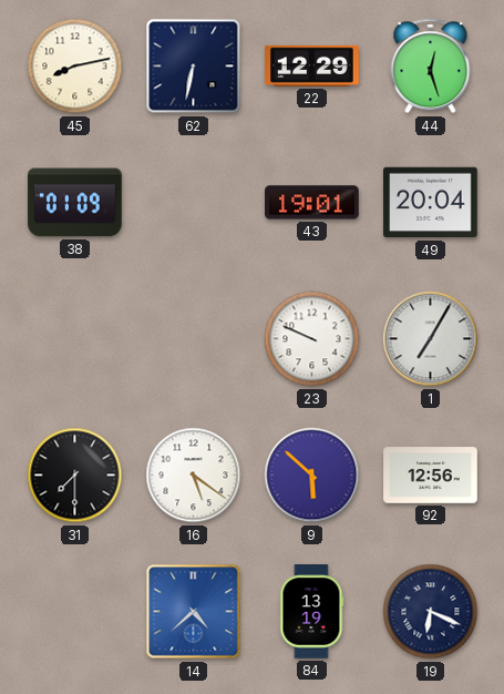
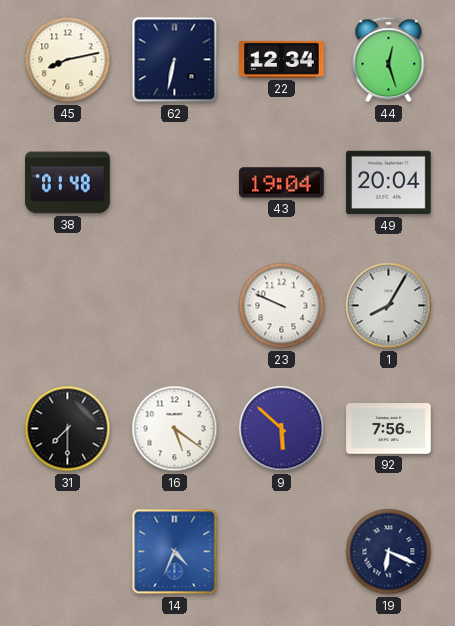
22: 12:29 -> 12:34 (282, 59)
38: 01:09 -> 01:48 (68, 183)
43: 19:01 -> 19:04 (282, 183)
1: 7:05 -> 8:05 (389, 306)
92: 12:56 -> 7:56 (389, 429)
14: 4:38 -> 4:34 (175, 552)
84: 13:19 -> none (311, 612)
